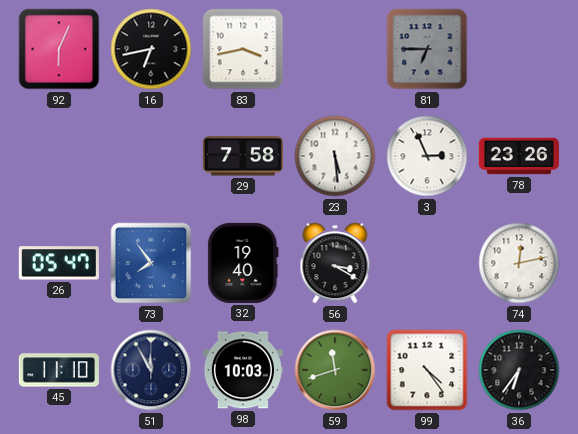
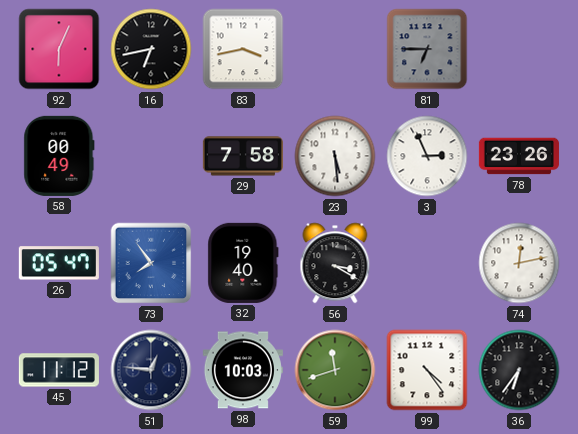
58: none -> 00:49 (59, 156)
45: 11:10 -> 11:12 (59, 370)
51: 11:55 -> 12:46 (151, 370)
